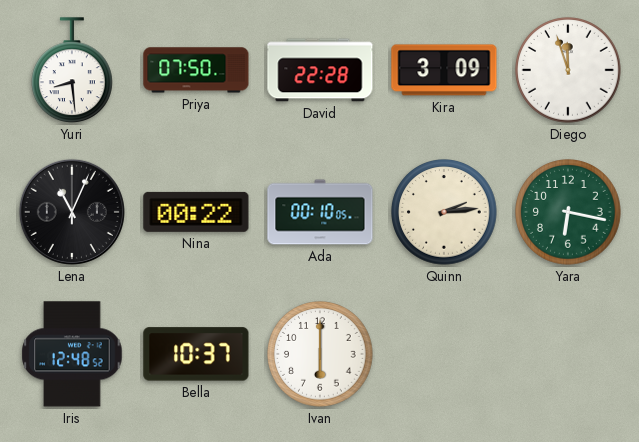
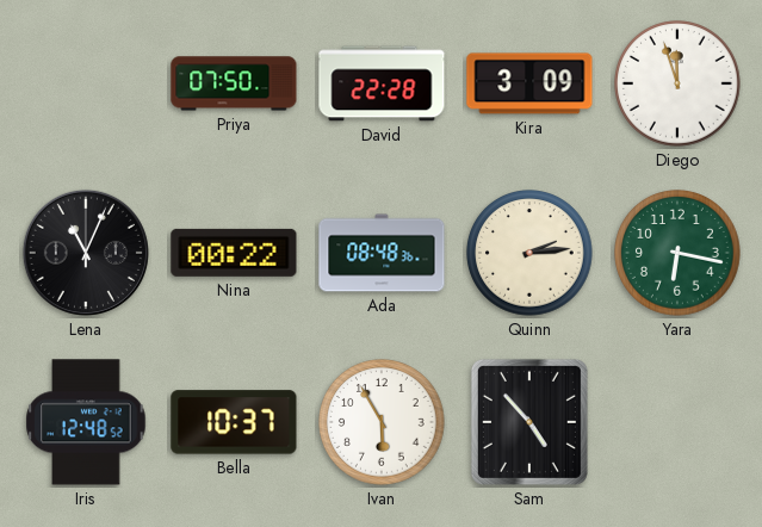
Yuri: 8:29 -> none (73, 71)
Ada: 00:10 -> 08:48 (382, 253)
Ivan: 6:00 -> 5:55 (382, 422)
Sam: none -> 4:53 (529, 422)
